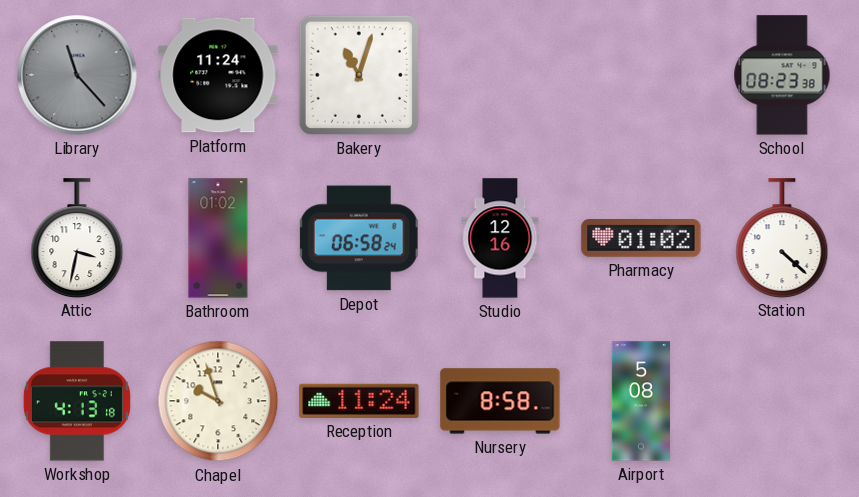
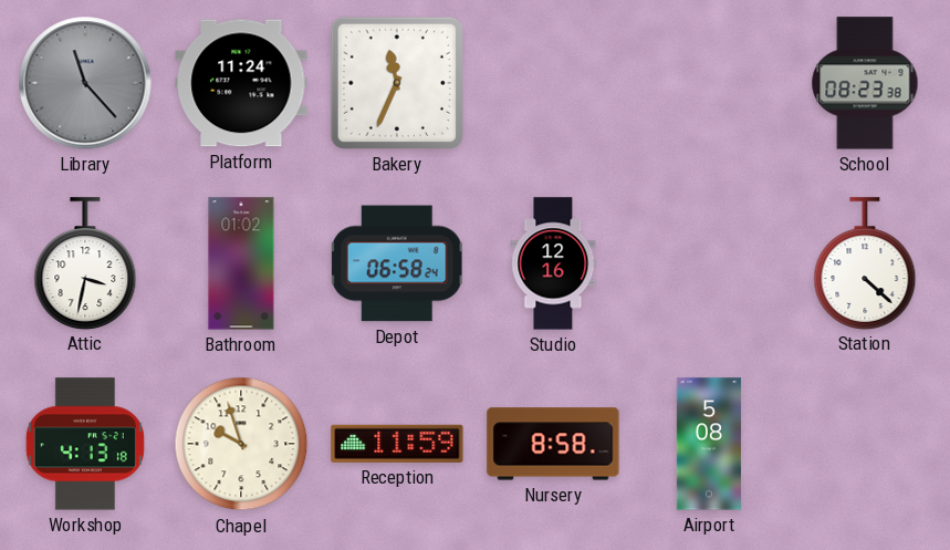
Bakery: 11:03 -> 11:34 (397, 83)
Pharmacy: 01:02 -> none (641, 239)
Reception: 11:24 -> 11:59 (397, 444)
